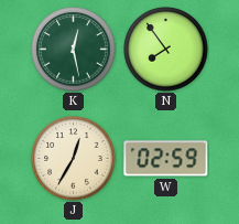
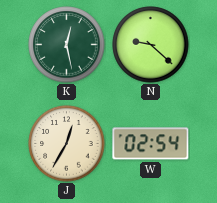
N: 7:54 -> 9:22 (151, 45)
W: 02:59 -> 02:54 (151, 144)
